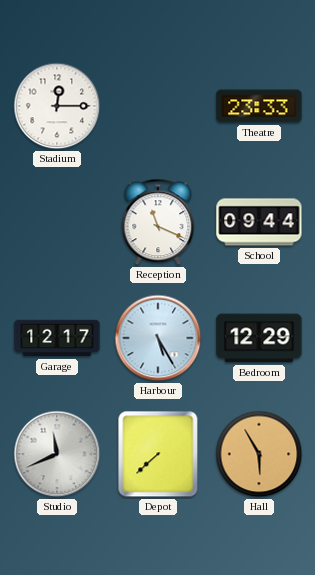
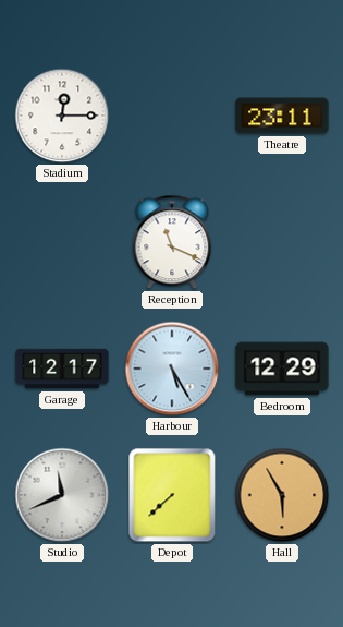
Theatre: 23:33 -> 23:11 (282, 116)
School: 09:44 -> none (259, 222)
